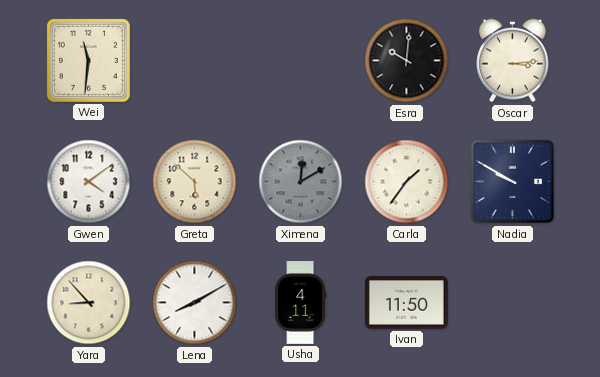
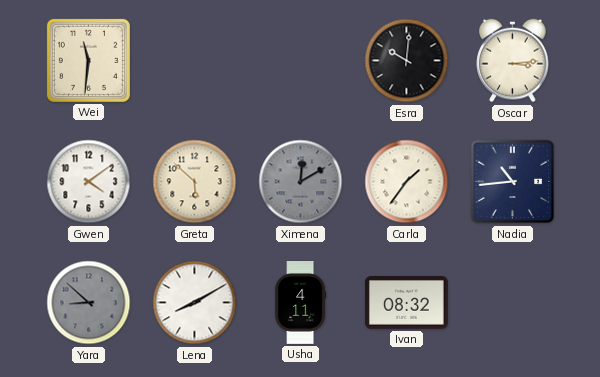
Nadia: 9:50 -> 10:44 (513, 182)
Yara: 8:53 -> 8:52 (89, 303)
Yara dial: cream -> grey (89, 303)
Ivan: 11:50 -> 08:32 (406, 303)
